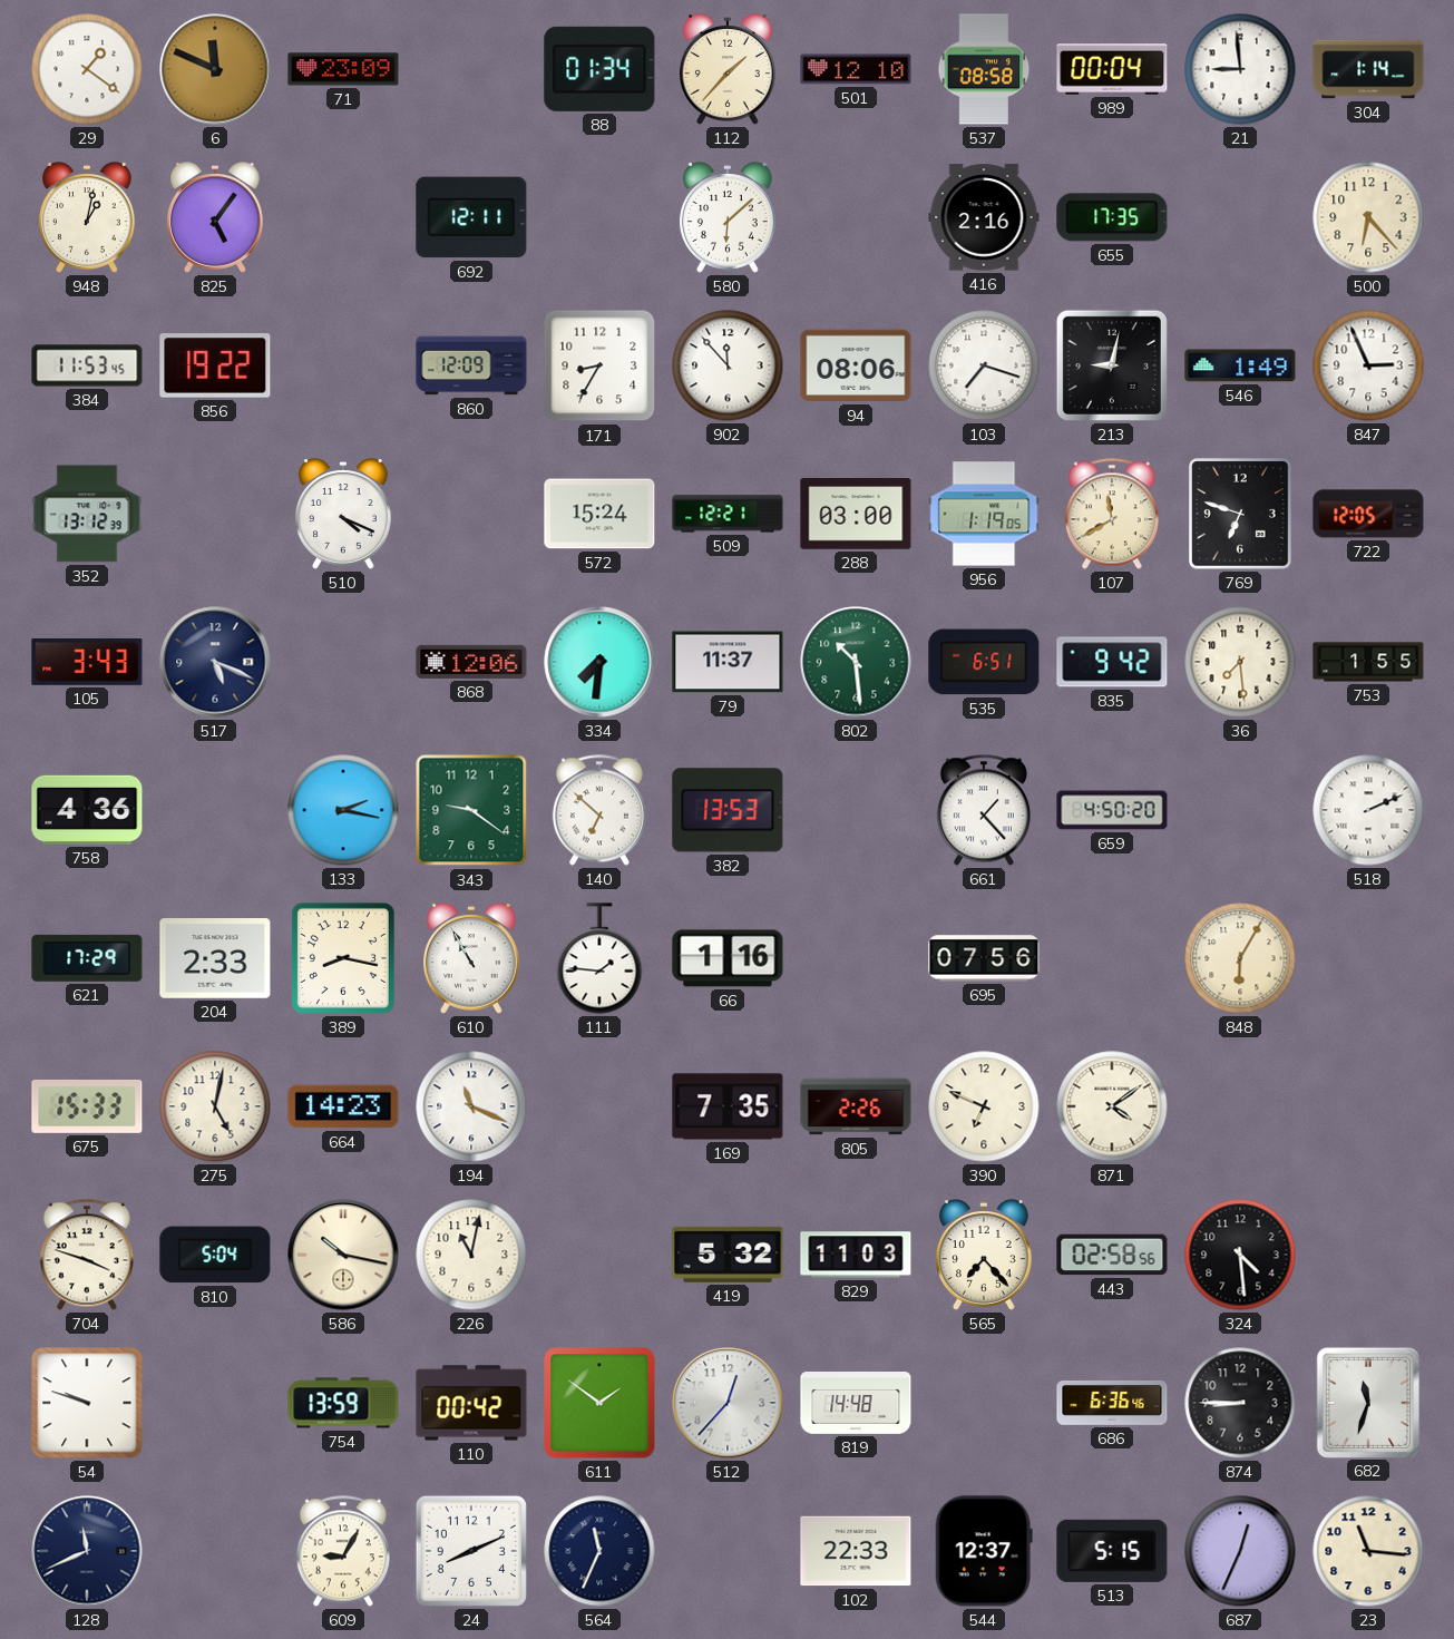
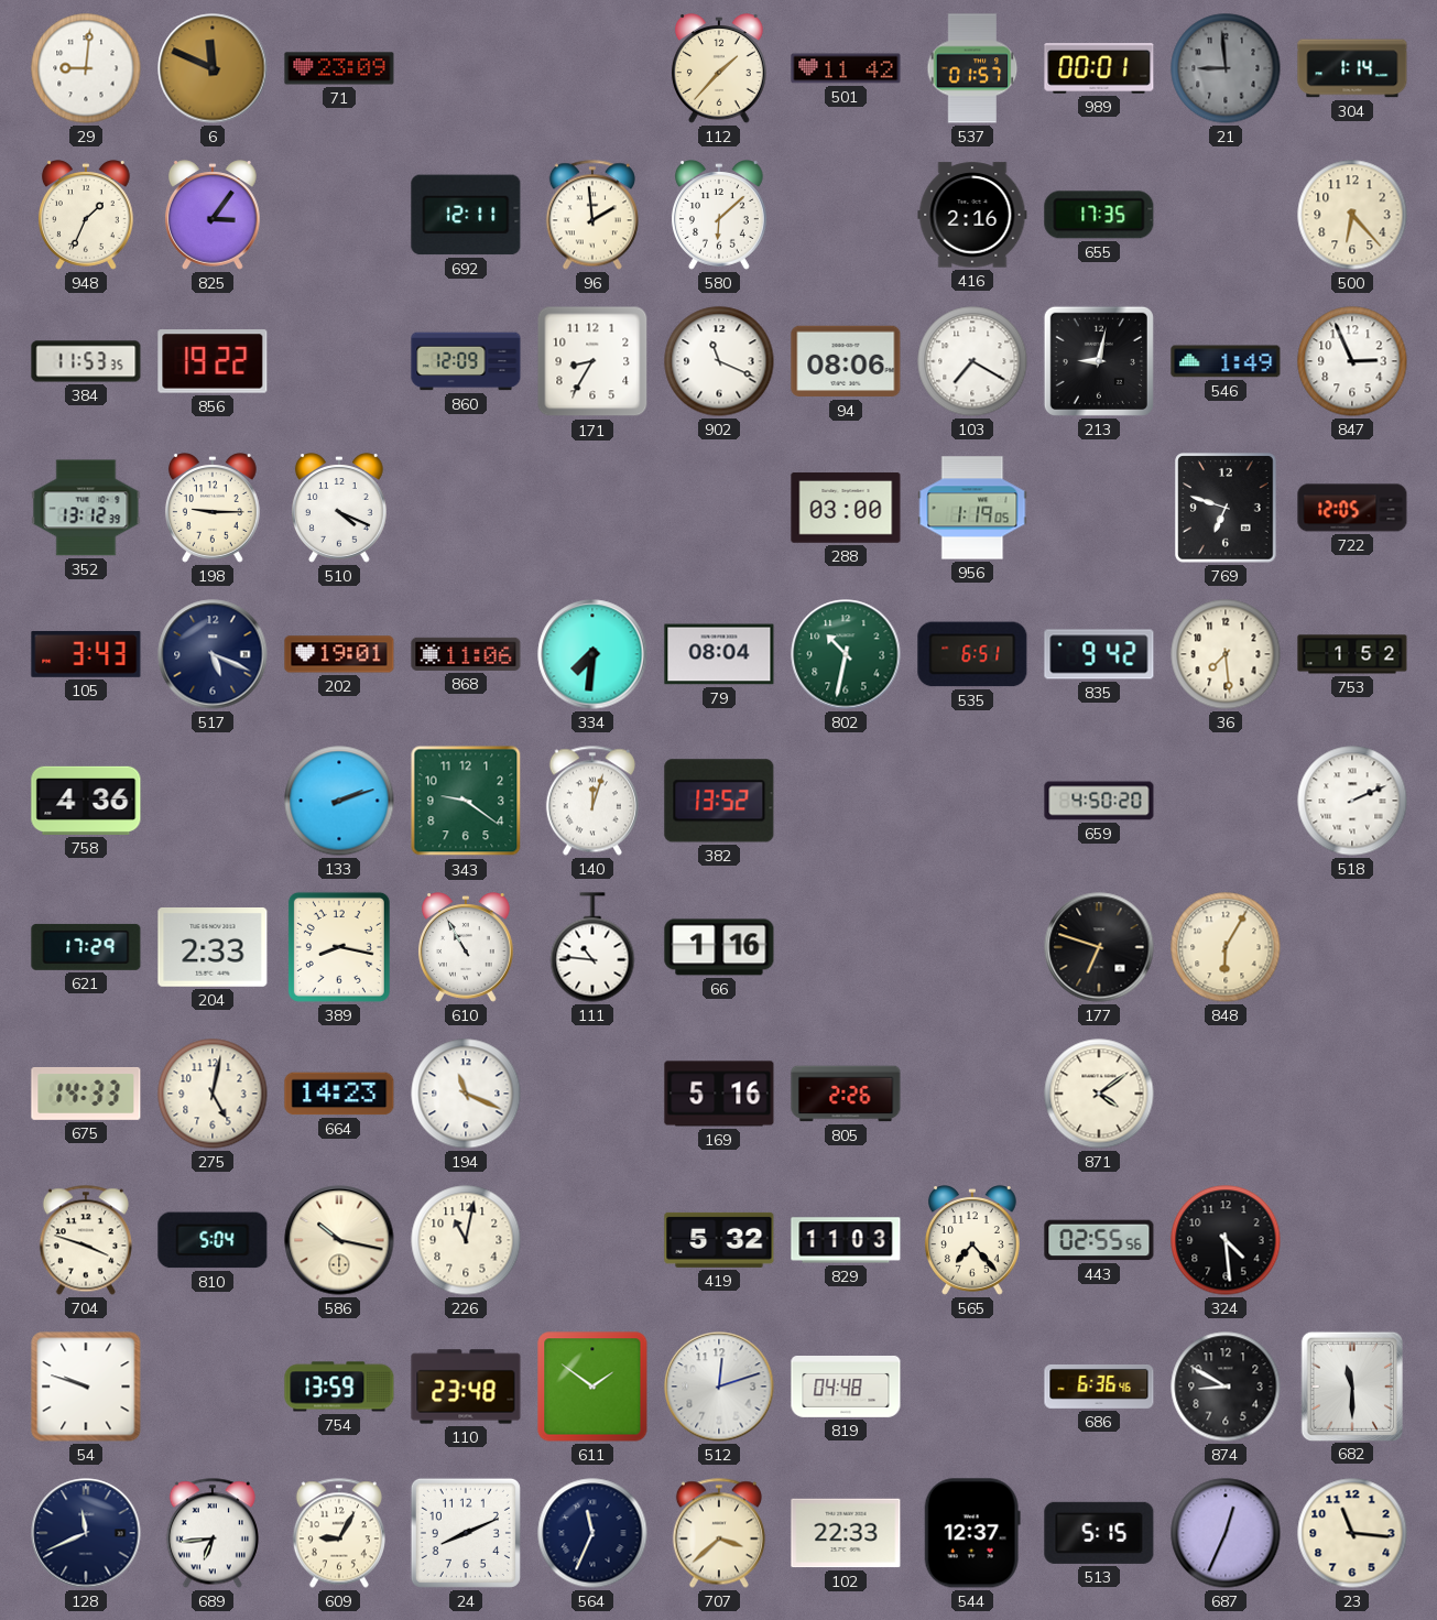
29: 1:21 -> 9:01 (86, 68)
88: 01:34 -> none (599, 69)
501: 12:10 -> 11:42 (846, 68)
537: 08:58 -> 01:57 (972, 68)
989: 00:04 -> 00:01 (1099, 69)
21 dial: white -> grey (1226, 68)
948: 1:02 -> 1:34 (86, 215)
825: 5:06 -> 3:06 (213, 215)
96: none -> 1:59 (592, 215)
384: 11:53:45 -> 11:53:35 (86, 361)
902: 11:53 -> 11:19 (719, 361)
103: 7:18 -> 7:20 (972, 361)
198: none -> 9:15 (213, 508)
572: 15:24 -> none (599, 514)
509: 12:21 -> none (728, 514)
107: 11:40 -> none (1112, 514)
202: none -> 19:01 (339, 654)
868: 12:06 -> 11:06 (466, 654)
79: 11:37 -> 08:04 (719, 654)
802: 10:29 -> 10:32 (846, 654)
753: 1:55 -> 1:52 (1352, 654)
133: 2:17 -> 2:12 (339, 801)
140: 6:52 -> 12:03 (592, 801)
382: 13:53 -> 13:52 (719, 801)
661: 1:23 -> none (984, 810)
111: 1:46 -> 10:46 (592, 947)
695: 07:56 -> none (984, 958)
177: none -> 6:48 (1099, 947)
675: 15:33 -> 14:33 (86, 1094)
169: 7:35 -> 5:16 (719, 1094)
390: 6:49 -> none (984, 1106)
443: 02:58 -> 02:55 (1099, 1240)
110: 00:42 -> 23:48 (466, 1387)
512: 12:37 -> 12:12 (719, 1387)
819: 14:48 -> 04:48 (846, 1388)
874: 8:45 -> 8:50 (1226, 1387)
682: 11:33 -> 11:30 (1351, 1385)
689: none -> 6:44 (213, 1533)
707: none -> 3:38 (719, 1533)
